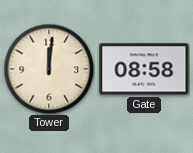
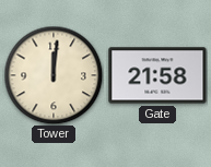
Gate: 08:58 -> 21:58 (157, 75)
